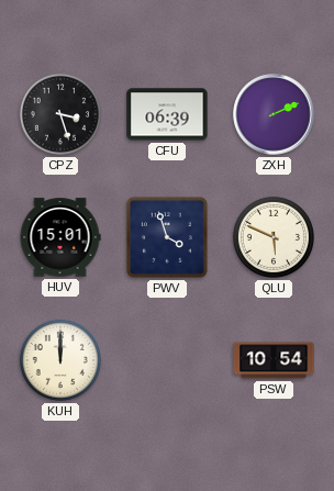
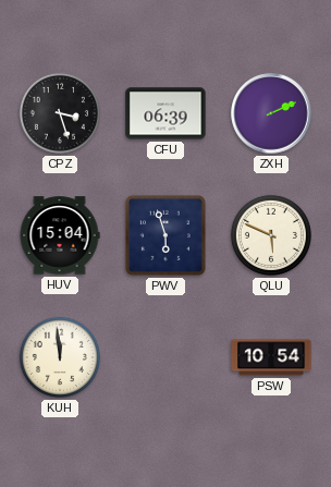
HUV: 15:01 -> 15:04 (60, 235)
PWV: 3:57 -> 5:57 (165, 235)
KUH: 12:00 -> 11:59 (60, 357)
